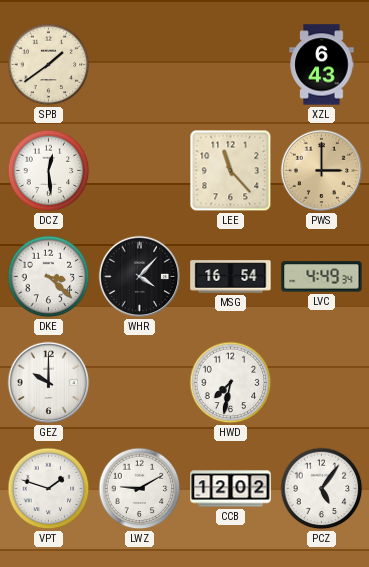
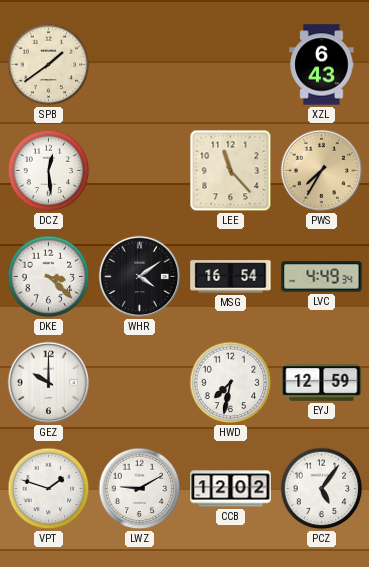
PWS: 3:00 -> 7:35 (322, 171)
WHR: 4:07 -> 4:09 (140, 277)
EYJ: none -> 12:59 (322, 383)
